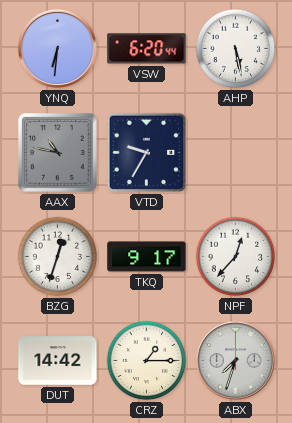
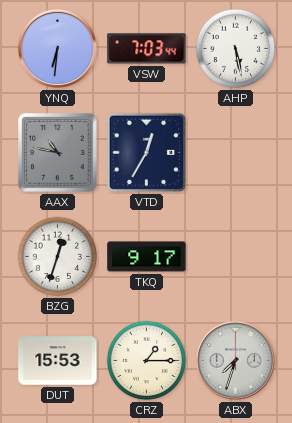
VSW: 6:20 -> 7:03 (147, 49)
VTD: 9:35 -> 12:35 (147, 153)
NPF: 12:37 -> none (236, 257)
DUT: 14:42 -> 15:53 (58, 361)
